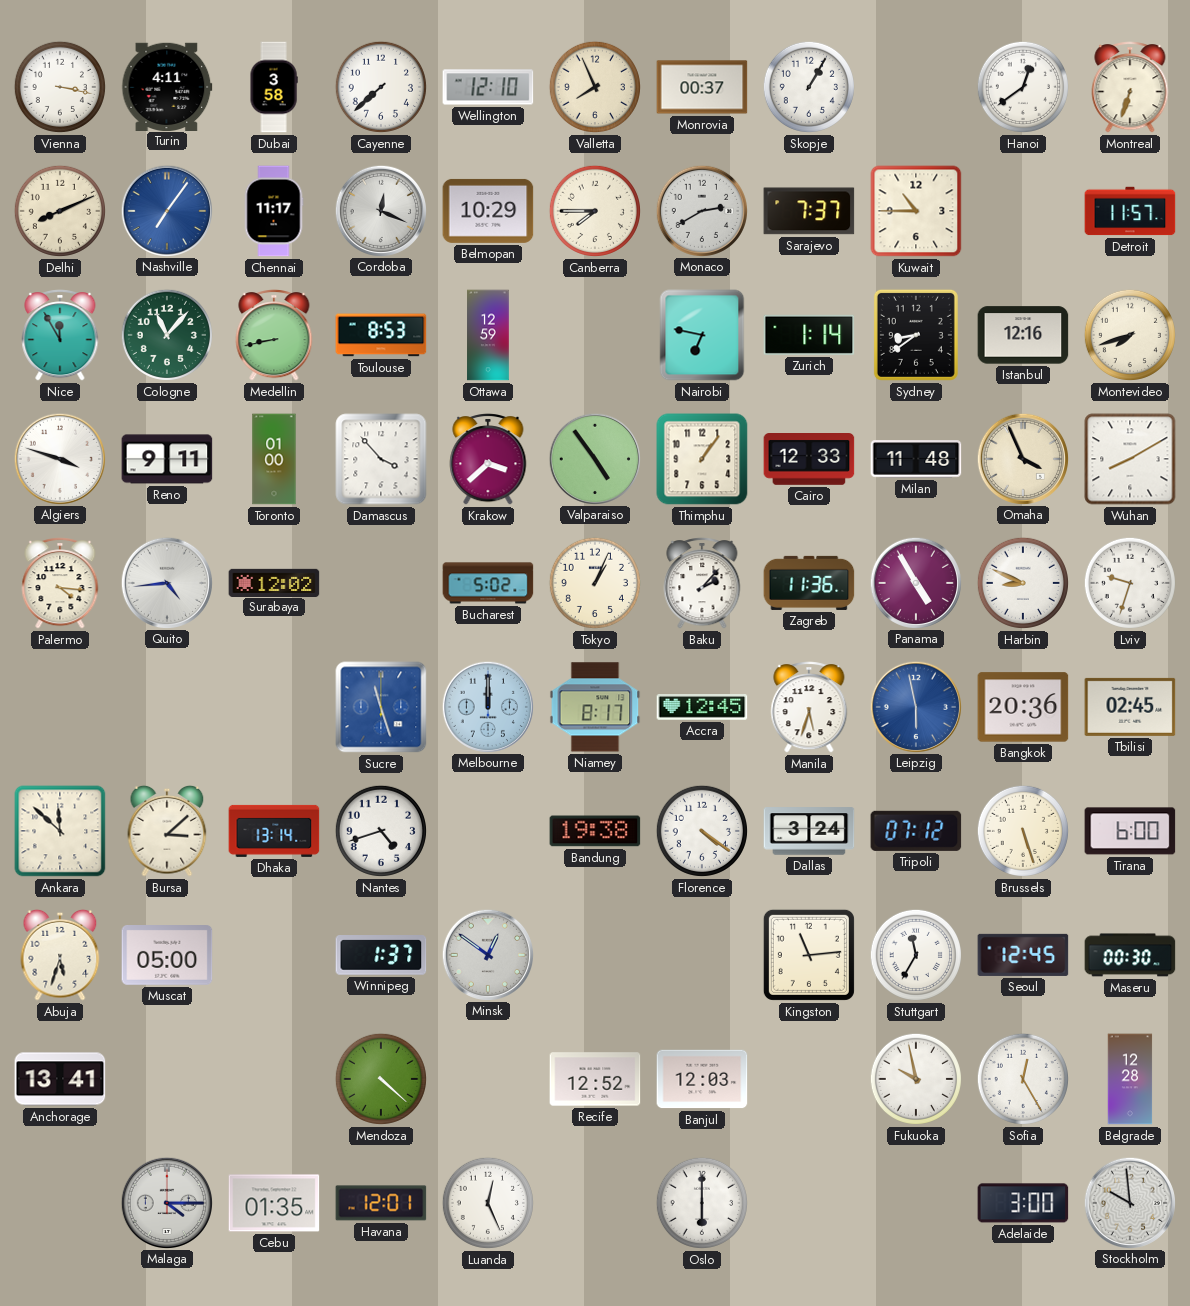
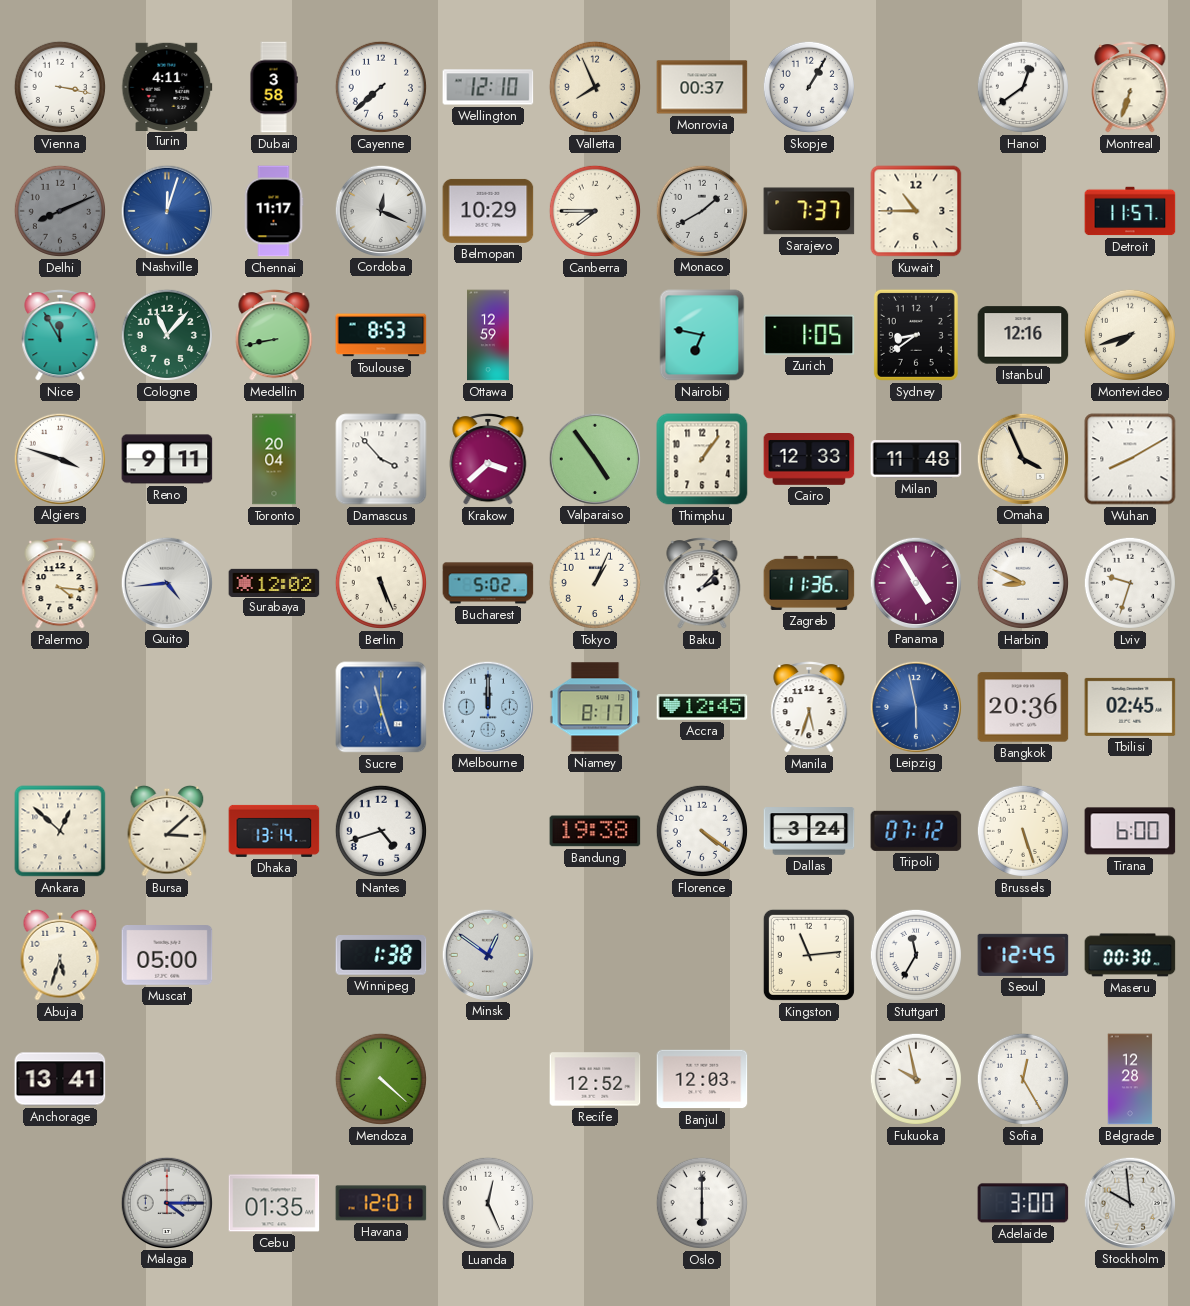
Delhi dial: cream -> grey (60, 211)
Nashville: 7:06 -> 12:03 (166, 210)
Monaco: 2:40 -> 1:40 (701, 210)
Zurich: 1:14 -> 1:05 (809, 335)
Toronto: 01:00 -> 20:04 (274, 459)
Berlin: none -> 5:26 (381, 583)
Ankara: 11:52 -> 12:52 (60, 831)
Winnipeg: 1:37 -> 1:38 (381, 956)
